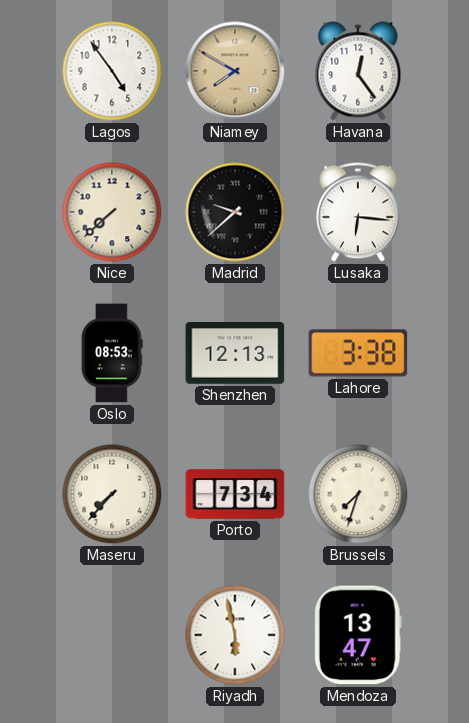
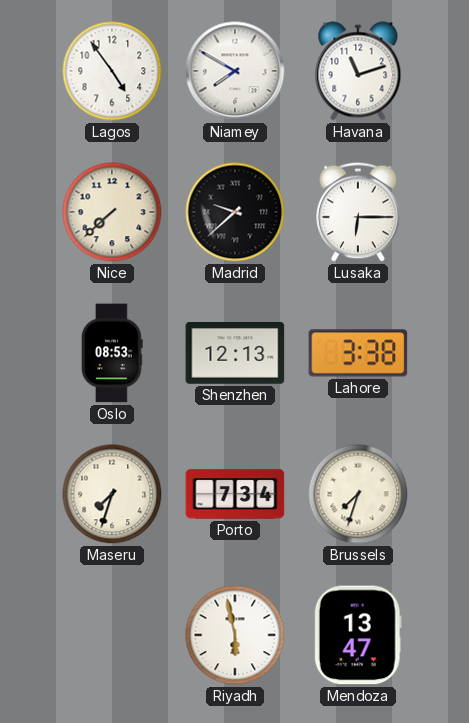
Niamey dial: champagne -> white (235, 71)
Havana: 12:24 -> 11:12 (358, 71)
Lusaka: 6:16 -> 6:15 (358, 212)
Maseru: 7:37 -> 7:33 (112, 494)
